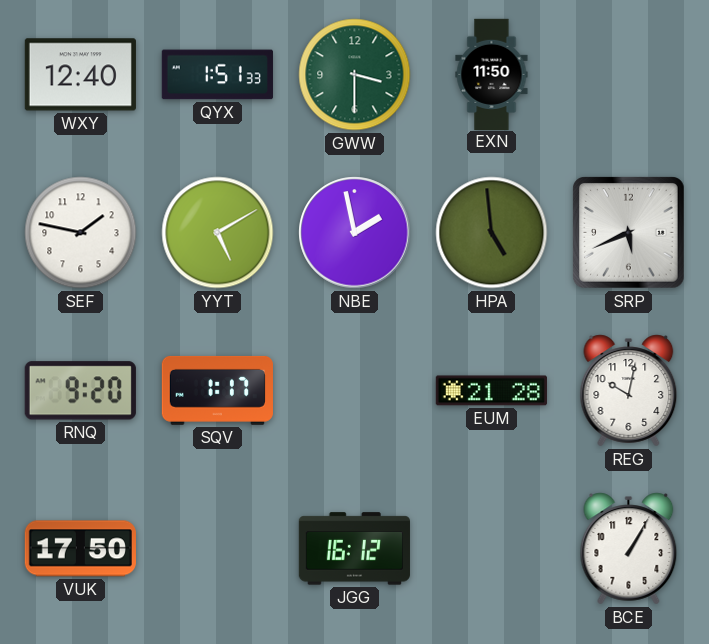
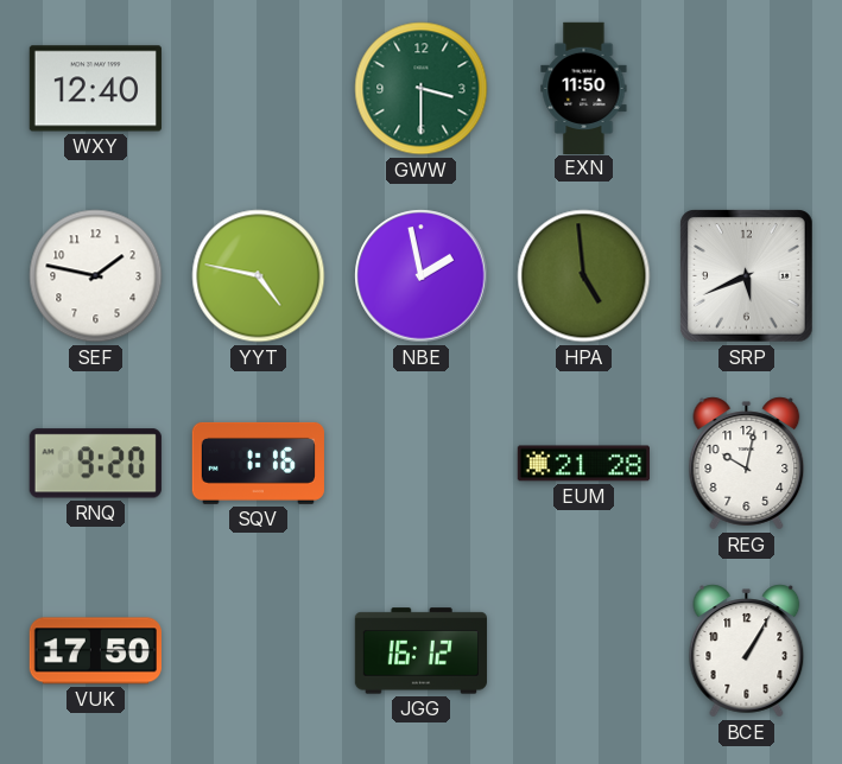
QYX: 1:51 -> none (217, 75)
YYT: 5:10 -> 4:47 (259, 276)
SQV: 1:17 -> 1:16 (258, 463)
